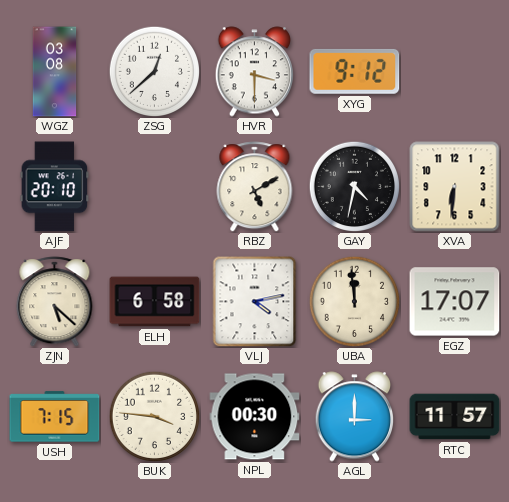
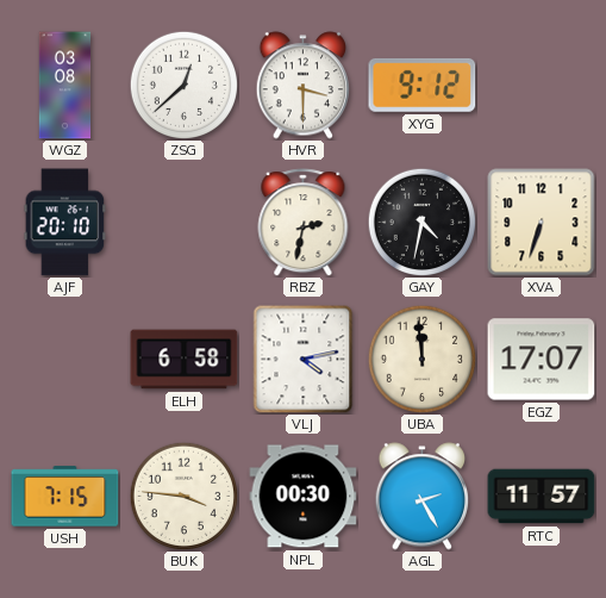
RBZ: 5:10 -> 2:32 (304, 223)
XVA: 6:31 -> 6:33 (542, 223)
ZJN: 5:22 -> none (55, 302)
AGL: 3:00 -> 2:25 (423, 497)
